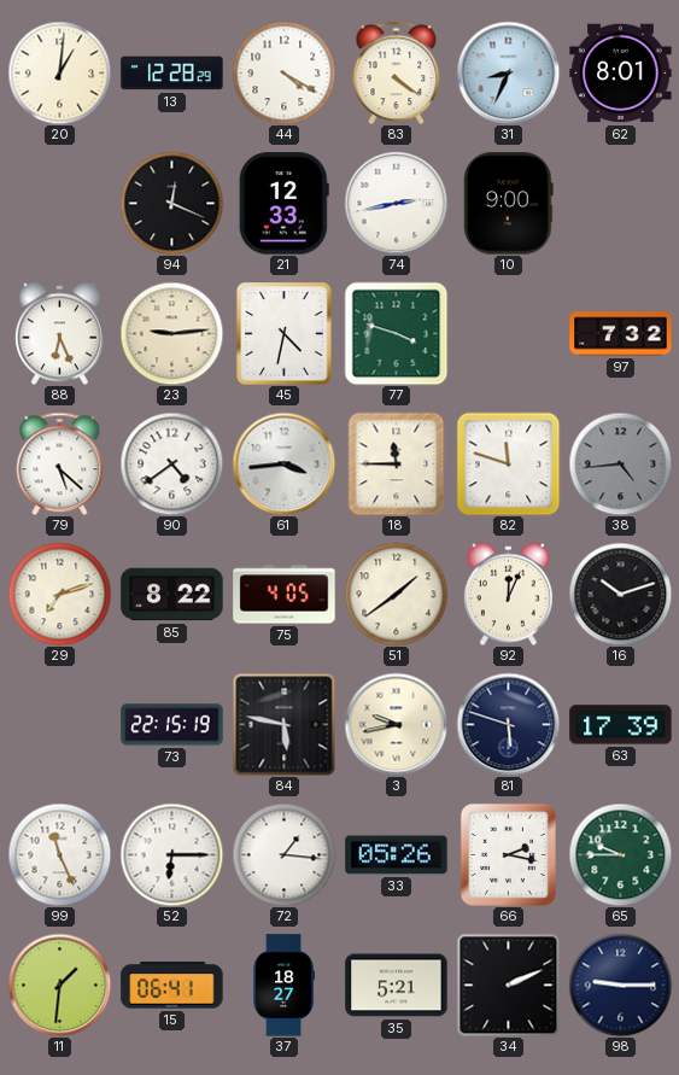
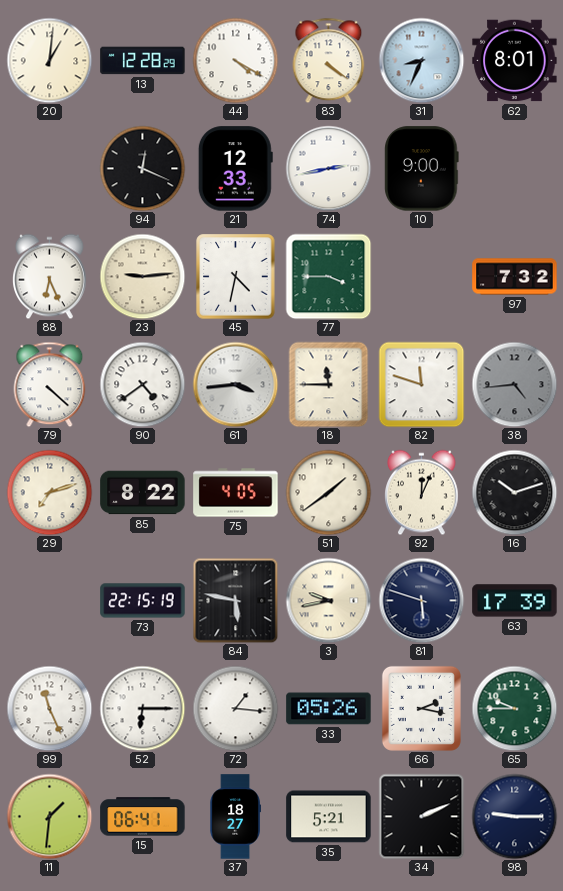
77: 3:48 -> 3:45 (328, 276)
79: 5:22 -> 4:22 (50, 384)
